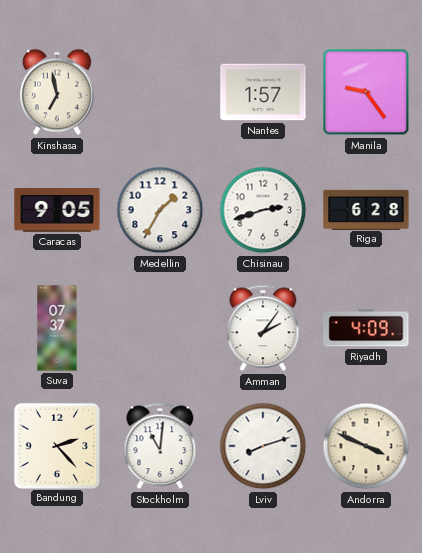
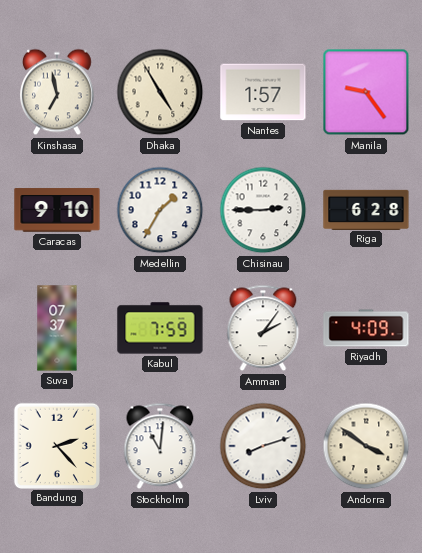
Dhaka: none -> 4:55 (160, 92)
Caracas: 9:05 -> 9:10 (57, 210)
Chisinau: 2:42 -> 2:45 (263, 210)
Kabul: none -> 7:59 (160, 328)
Andorra: 3:49 -> 3:51 (366, 446)
